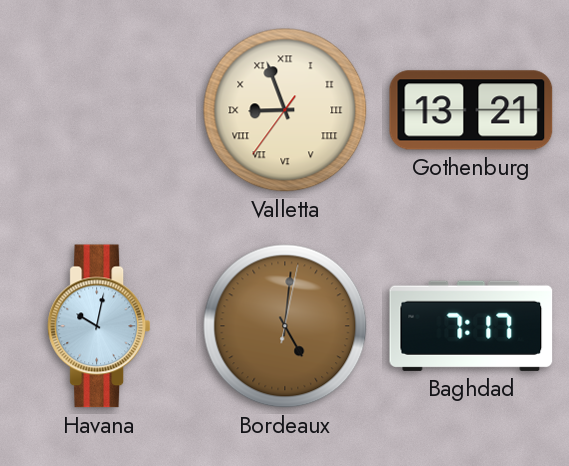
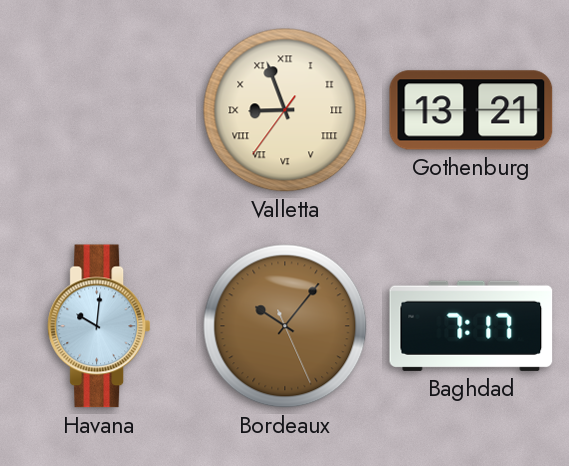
Havana: 10:02 -> 10:01 (98, 326)
Bordeaux: 5:01 -> 10:06 (285, 326)
